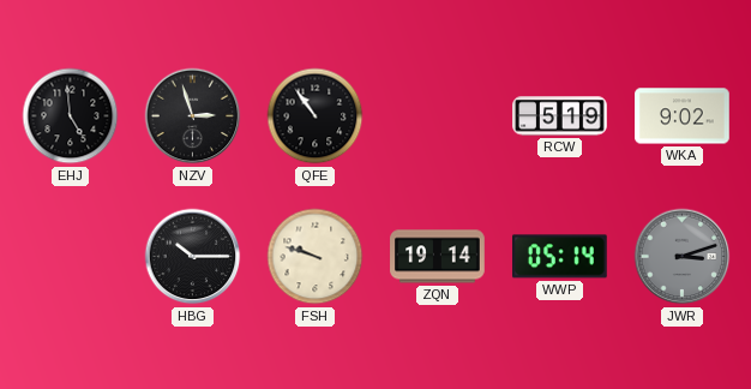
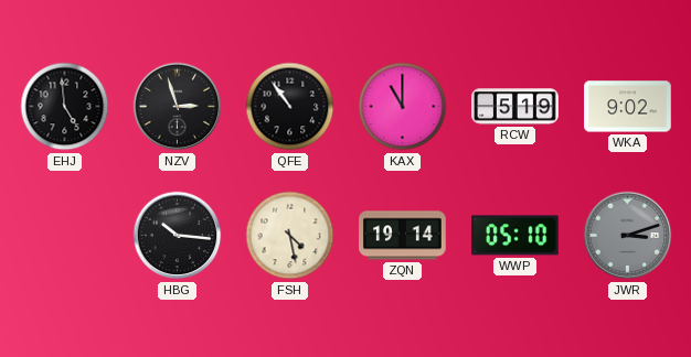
KAX: none -> 11:00 (403, 107)
HBG: 10:15 -> 10:16 (178, 236)
FSH: 9:48 -> 4:28 (290, 236)
WWP: 05:14 -> 05:10 (515, 236)
